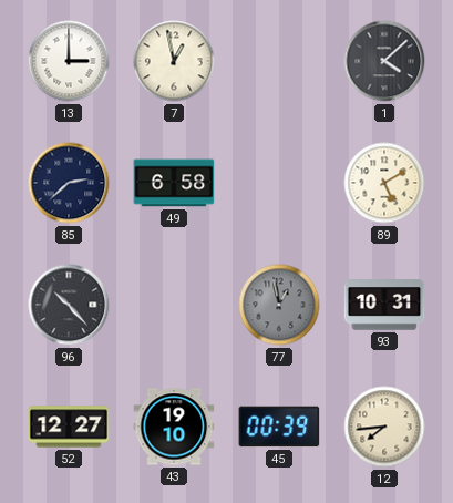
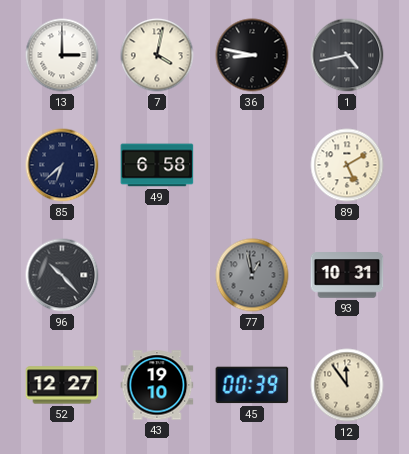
7: 12:58 -> 4:02 (157, 55)
36: none -> 8:47 (252, 55)
1: 4:08 -> 4:43 (347, 55)
85: 2:38 -> 6:38 (62, 165)
12: 7:44 -> 11:54 (347, 385)
